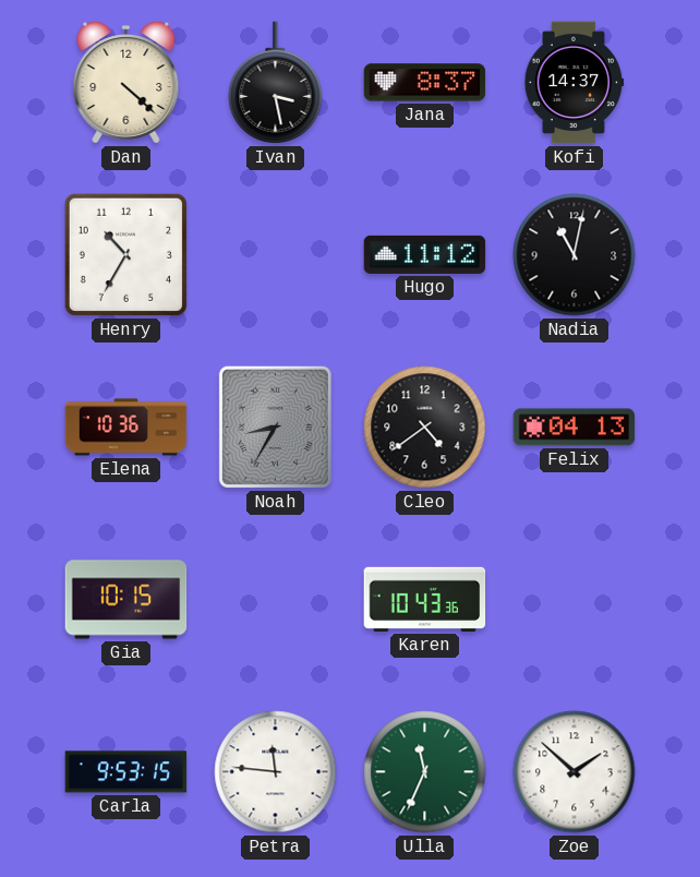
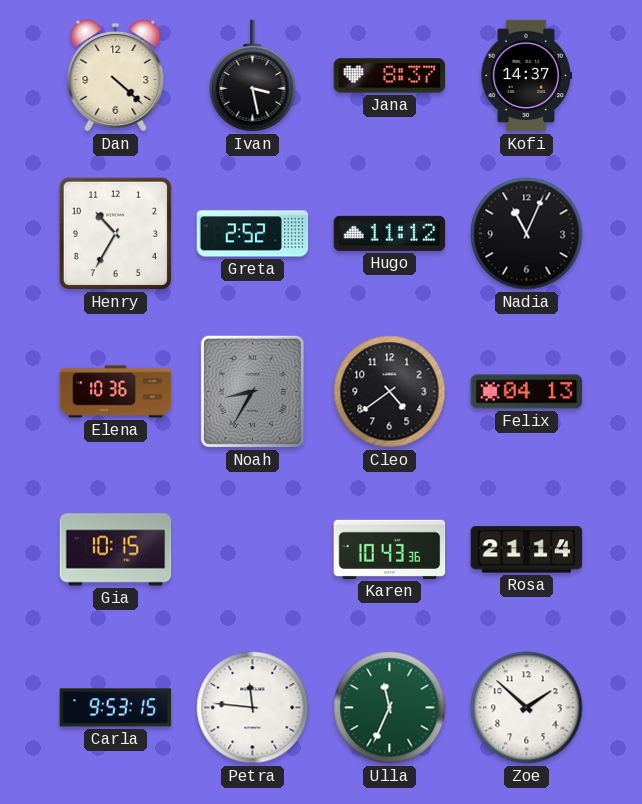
Greta: none -> 2:52 (253, 234)
Nadia: 11:02 -> 11:04 (527, 234)
Rosa: none -> 21:14 (527, 550)
